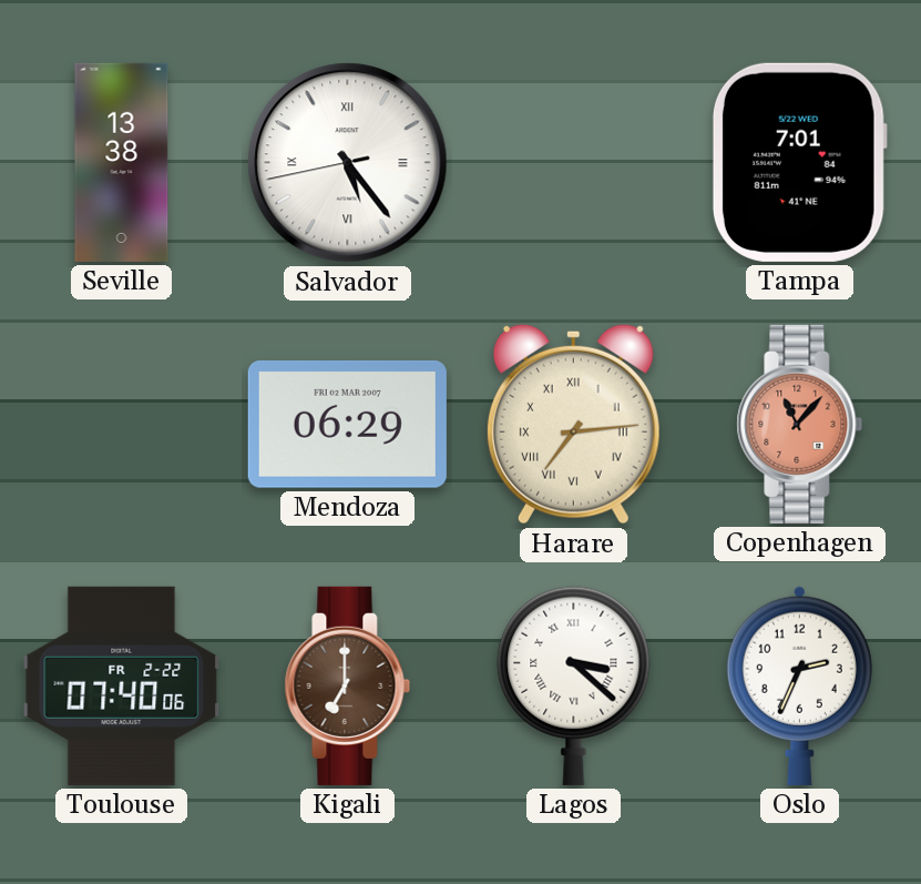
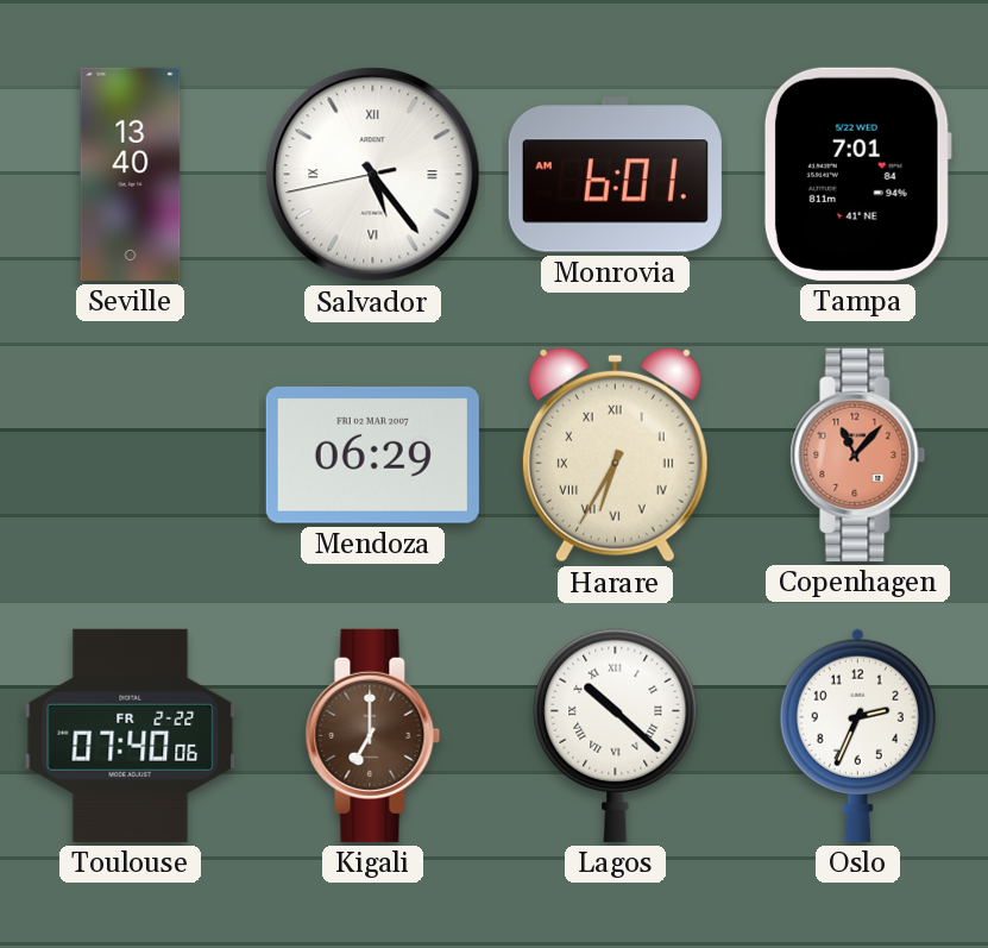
Seville: 13:38 -> 13:40 (131, 174)
Monrovia: none -> 6:01 (615, 175)
Harare: 7:14 -> 6:35 (615, 454)
Lagos: 3:22 -> 10:22 (616, 735)
